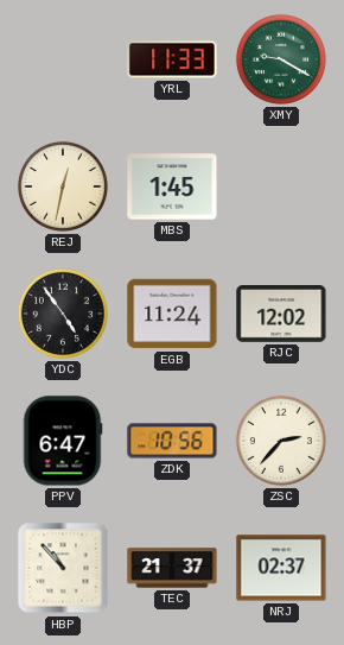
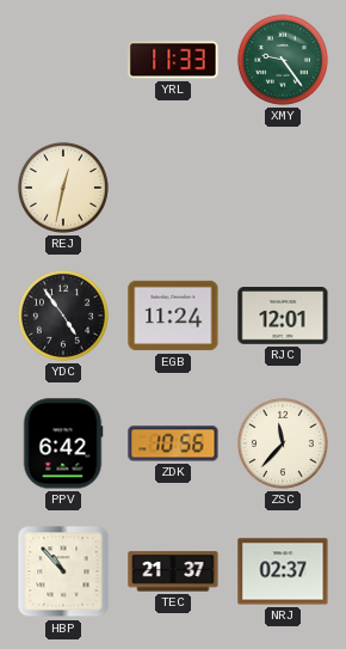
XMY: 9:20 -> 9:24 (283, 60)
MBS: 1:45 -> none (172, 186)
RJC: 12:02 -> 12:01 (283, 317)
PPV: 6:47 -> 6:42 (63, 443)
ZSC: 2:37 -> 11:37 (283, 443)
